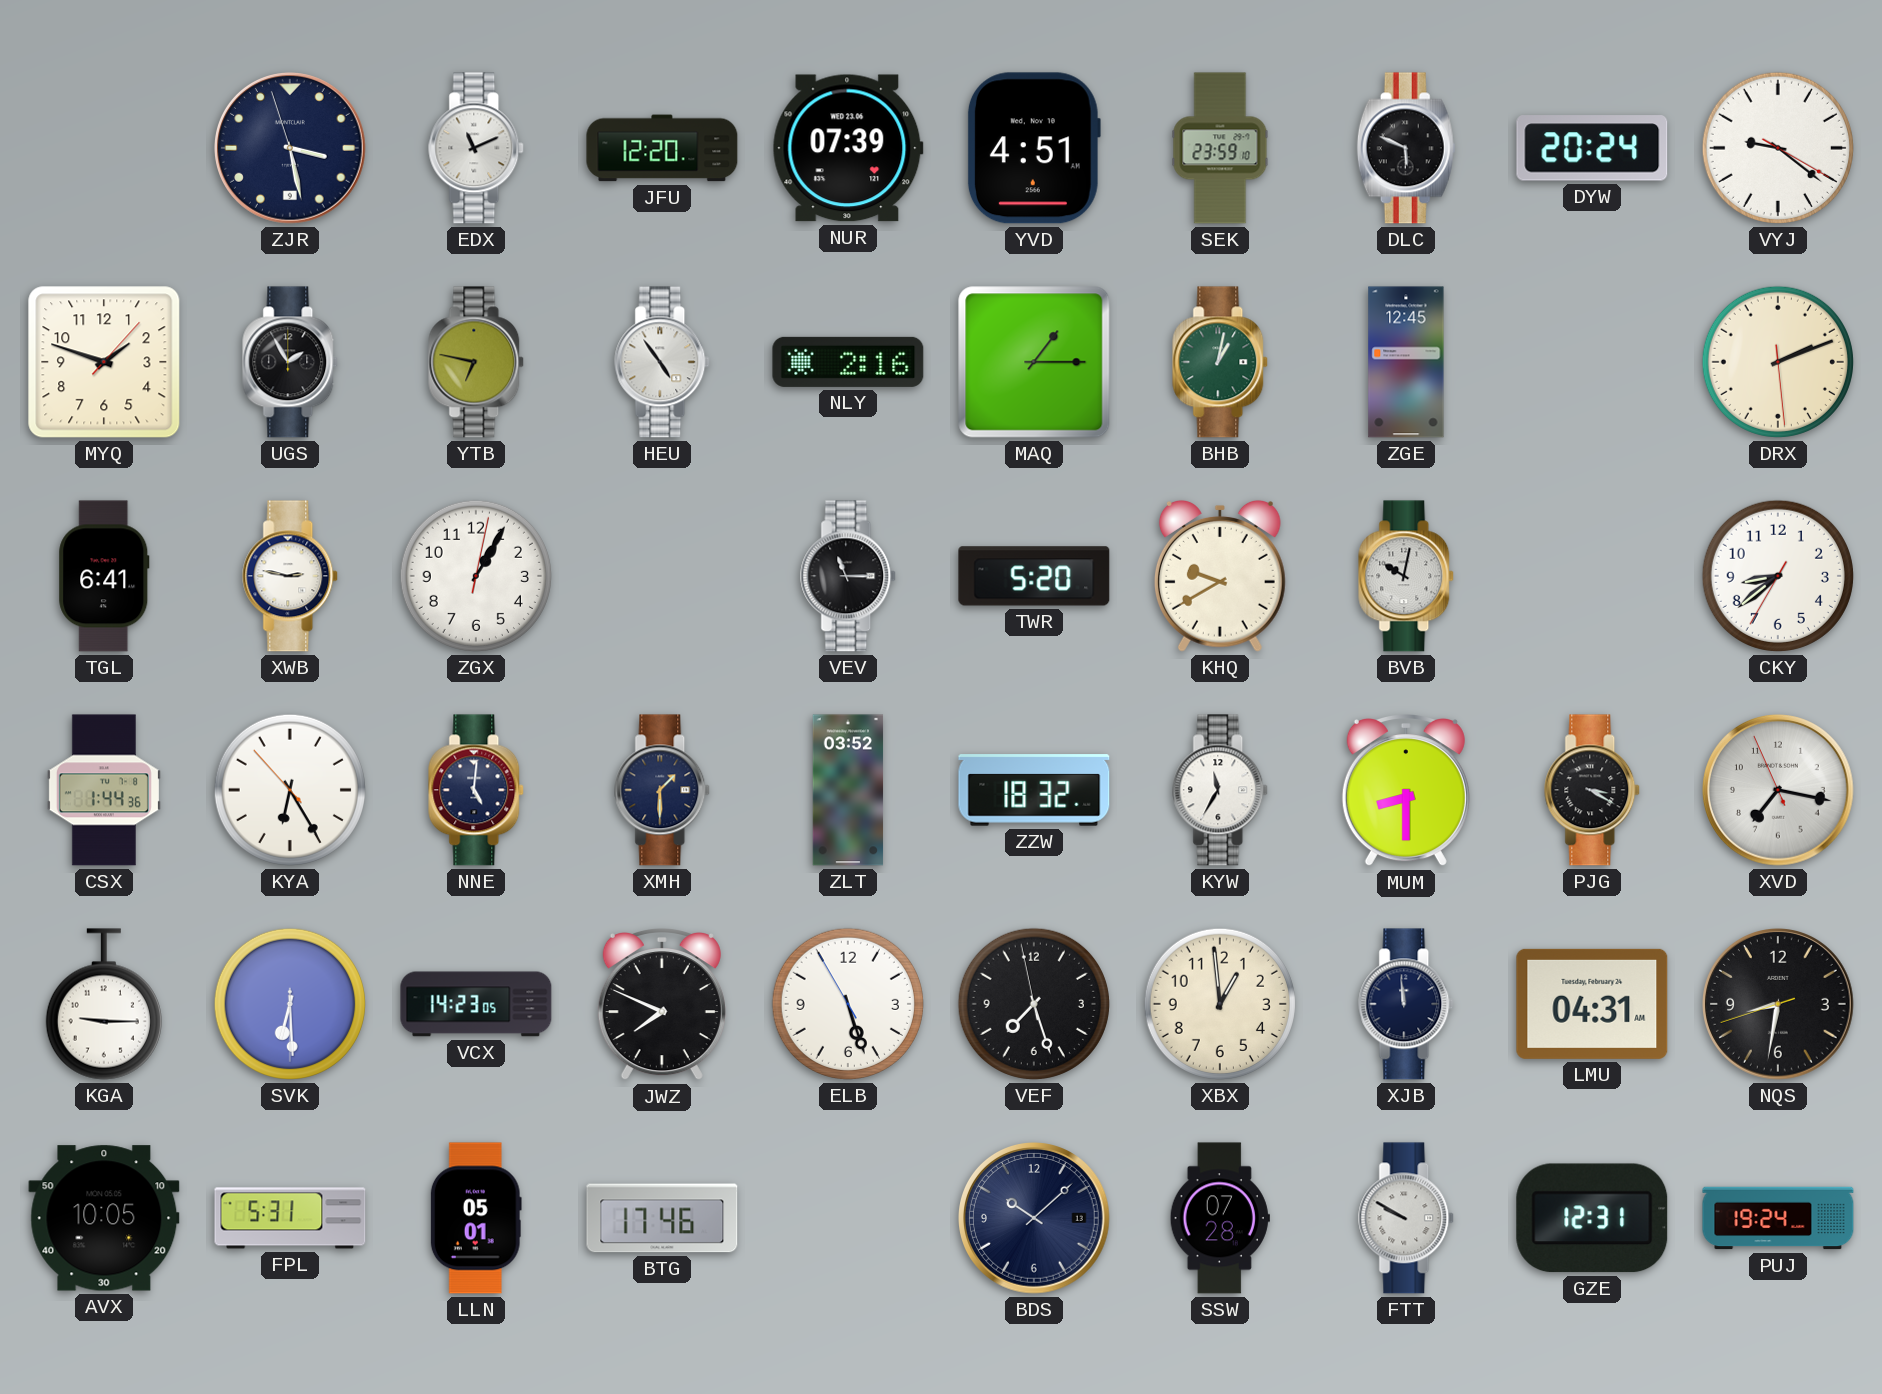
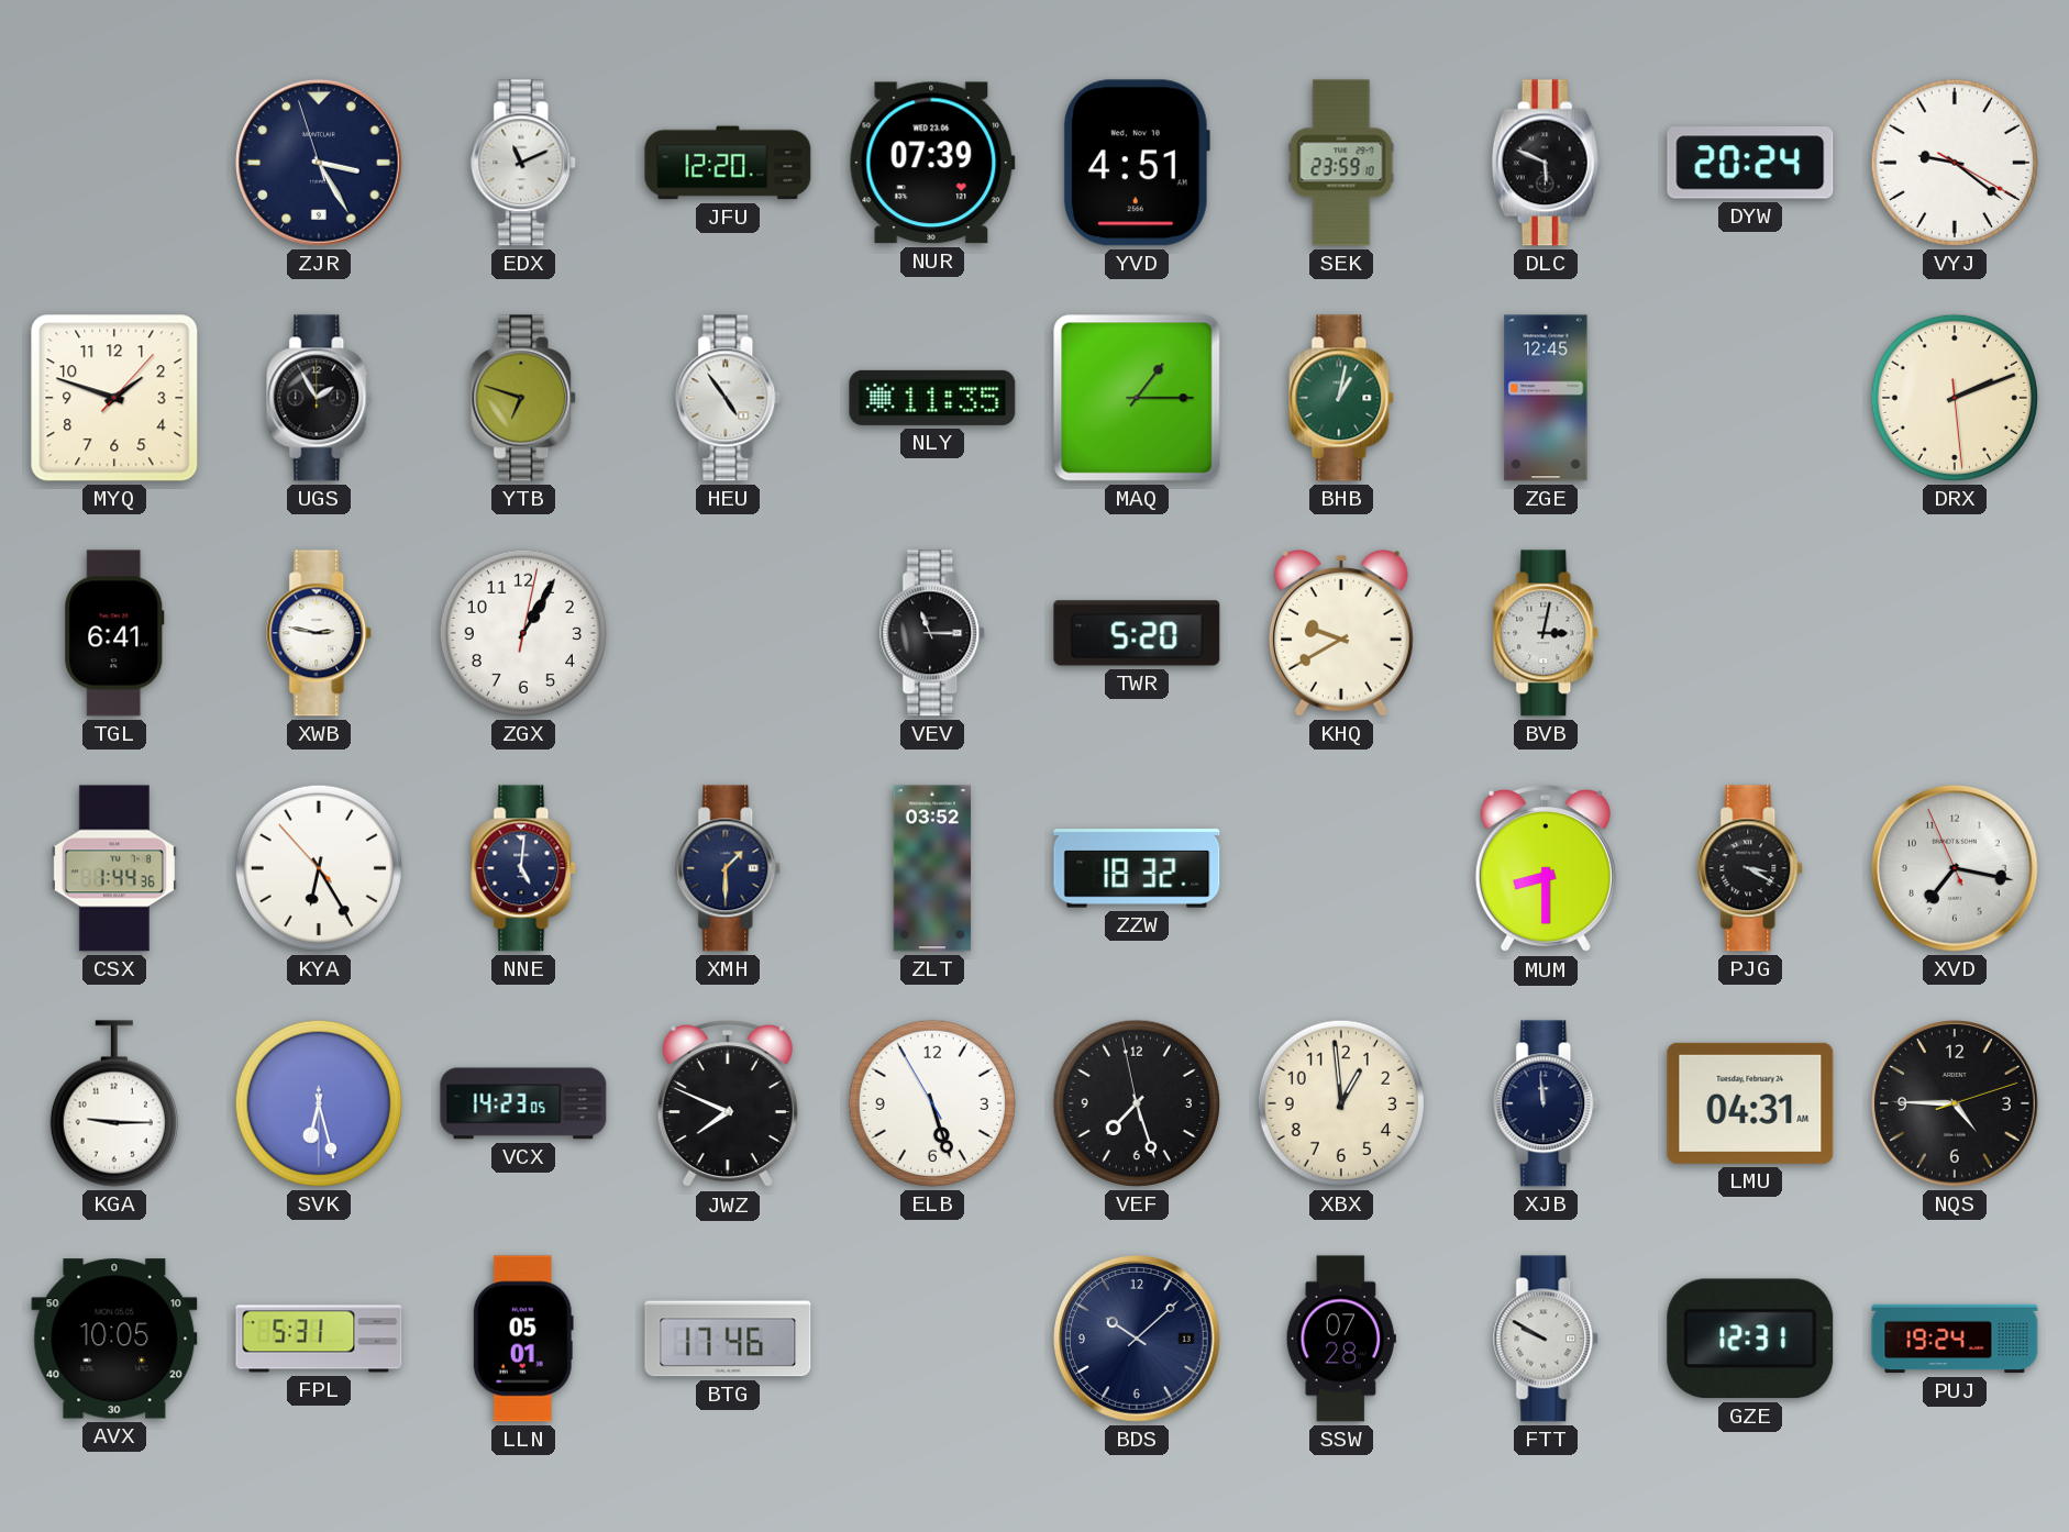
ZJR: 3:27 -> 3:24 (320, 164)
YTB: 6:47 -> 6:48 (524, 398)
NLY: 2:16 -> 11:35 (932, 398)
BVB: 10:02 -> 3:02 (1547, 633)
CKY: 8:38 -> none (1778, 576)
KYW: 11:35 -> none (1221, 790)
SVK: 6:29 -> 6:27 (319, 1103)
NQS: 8:31 -> 4:45 (1956, 1104)
